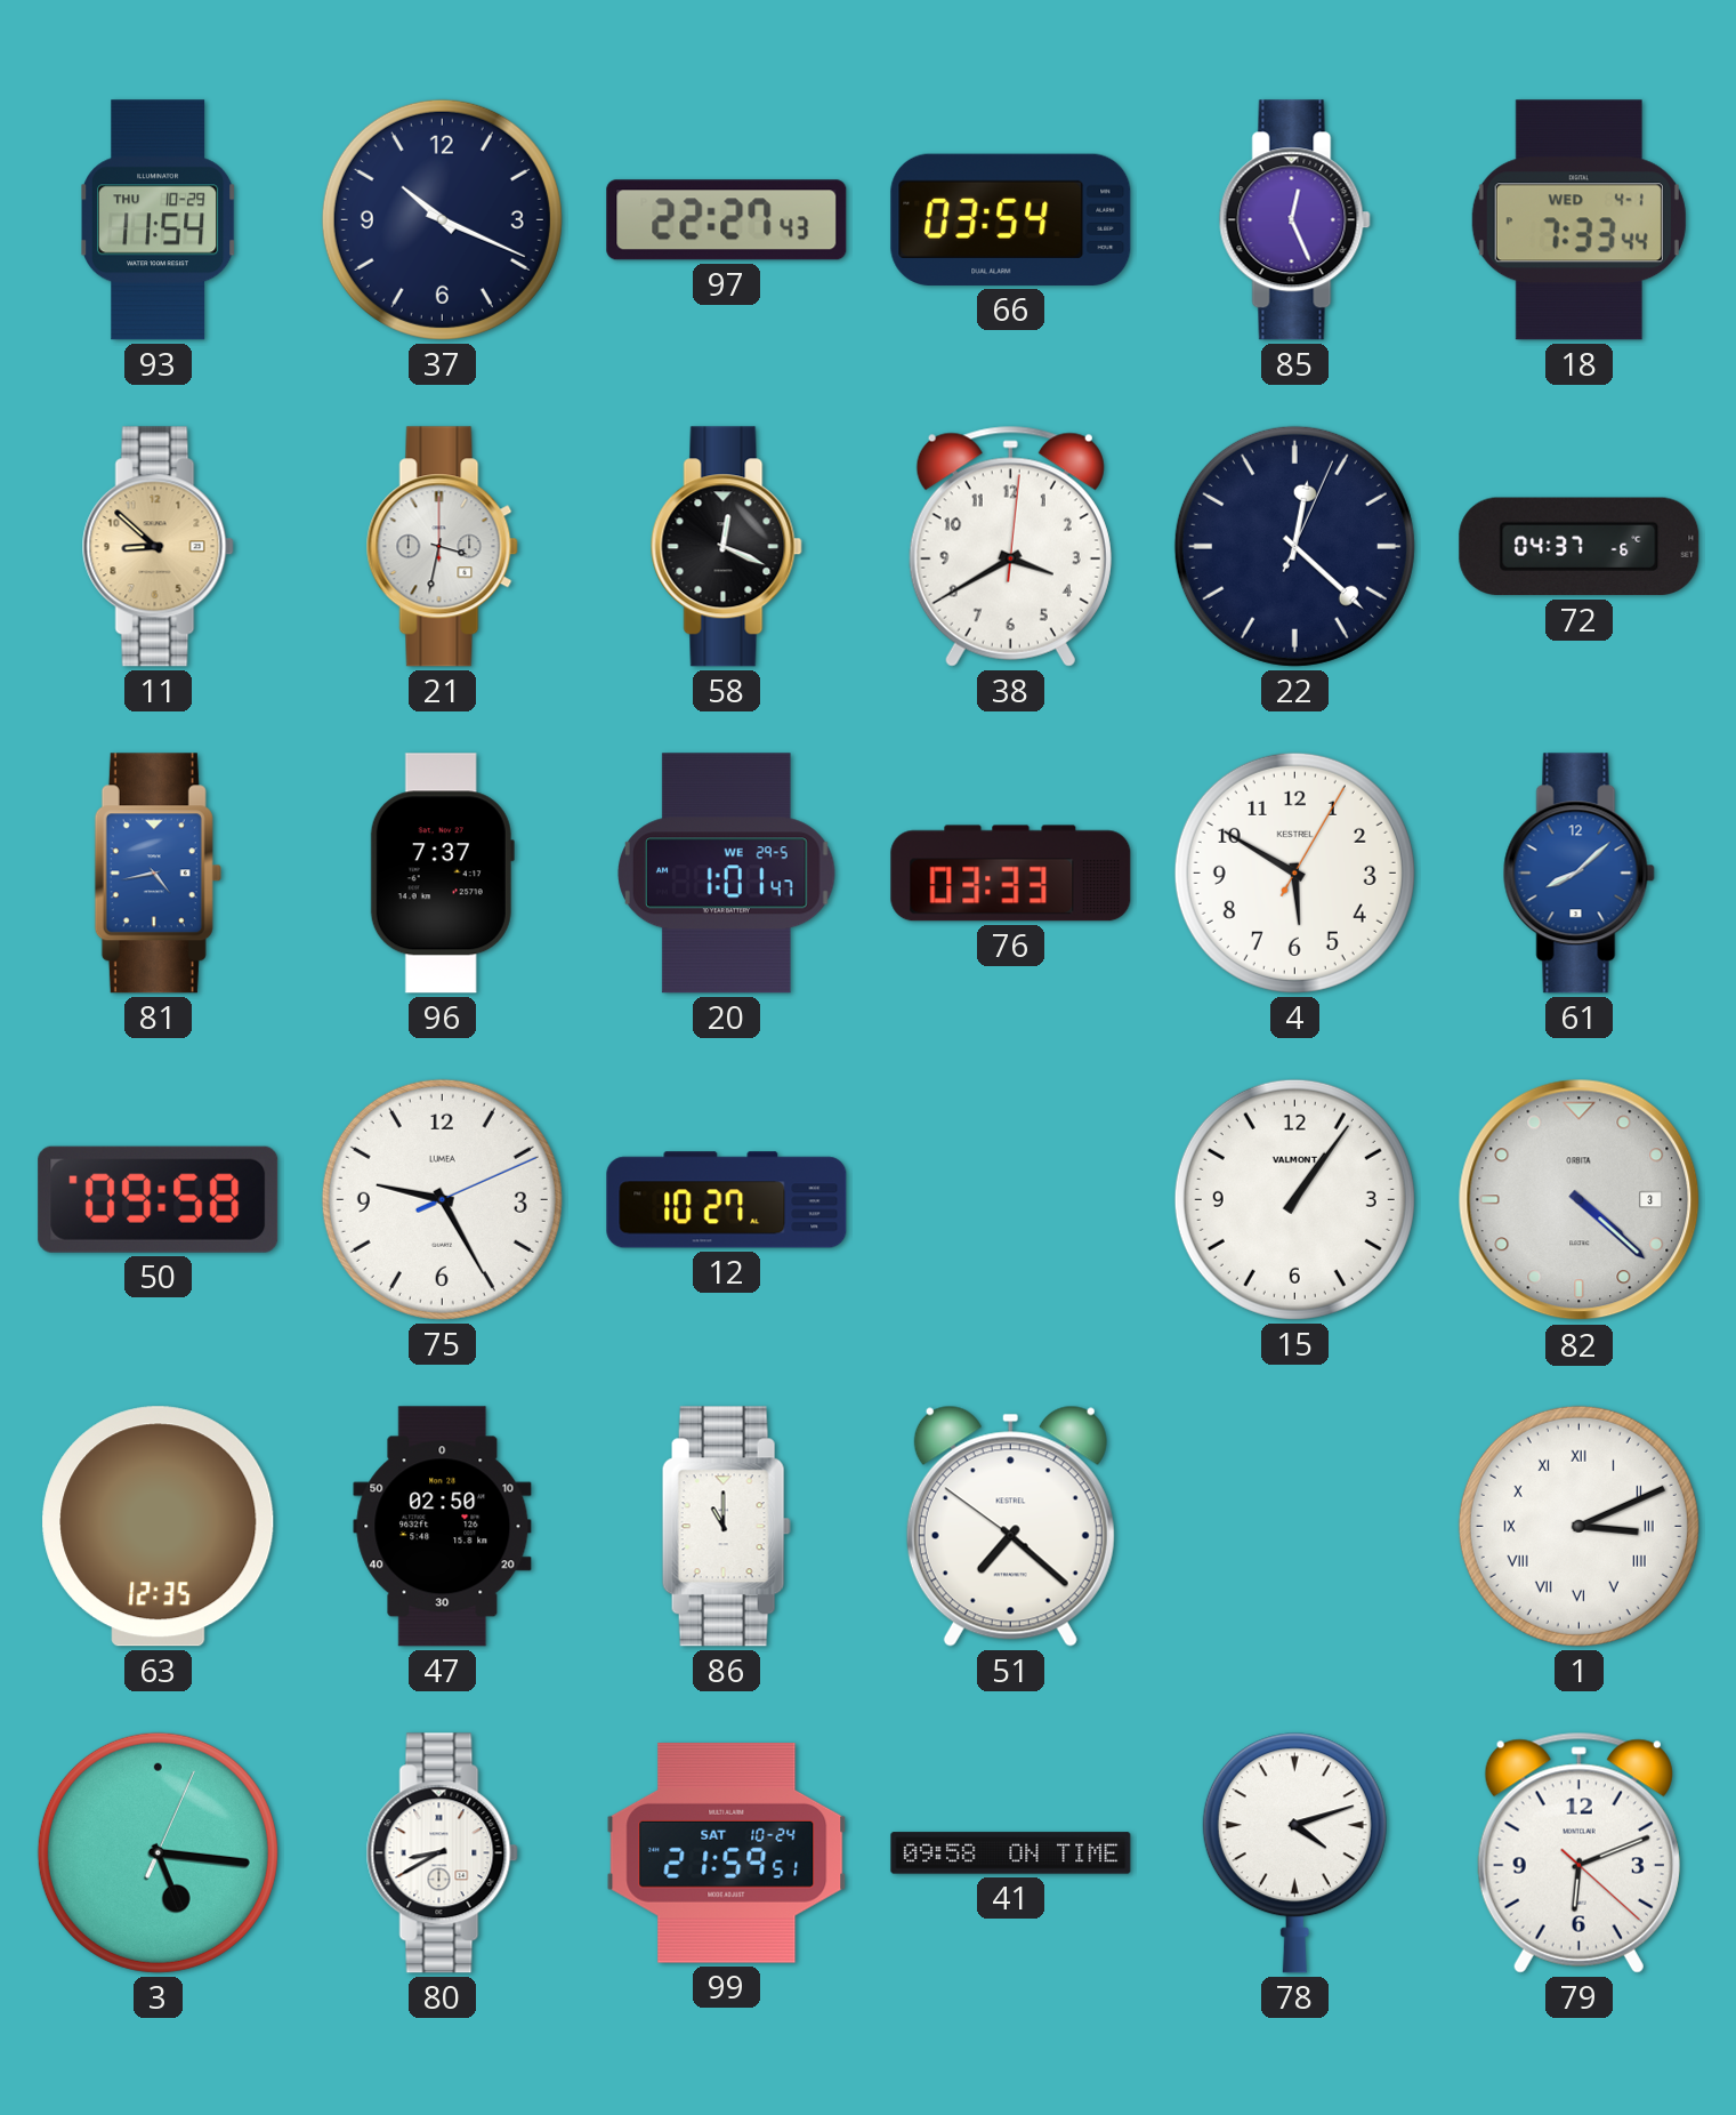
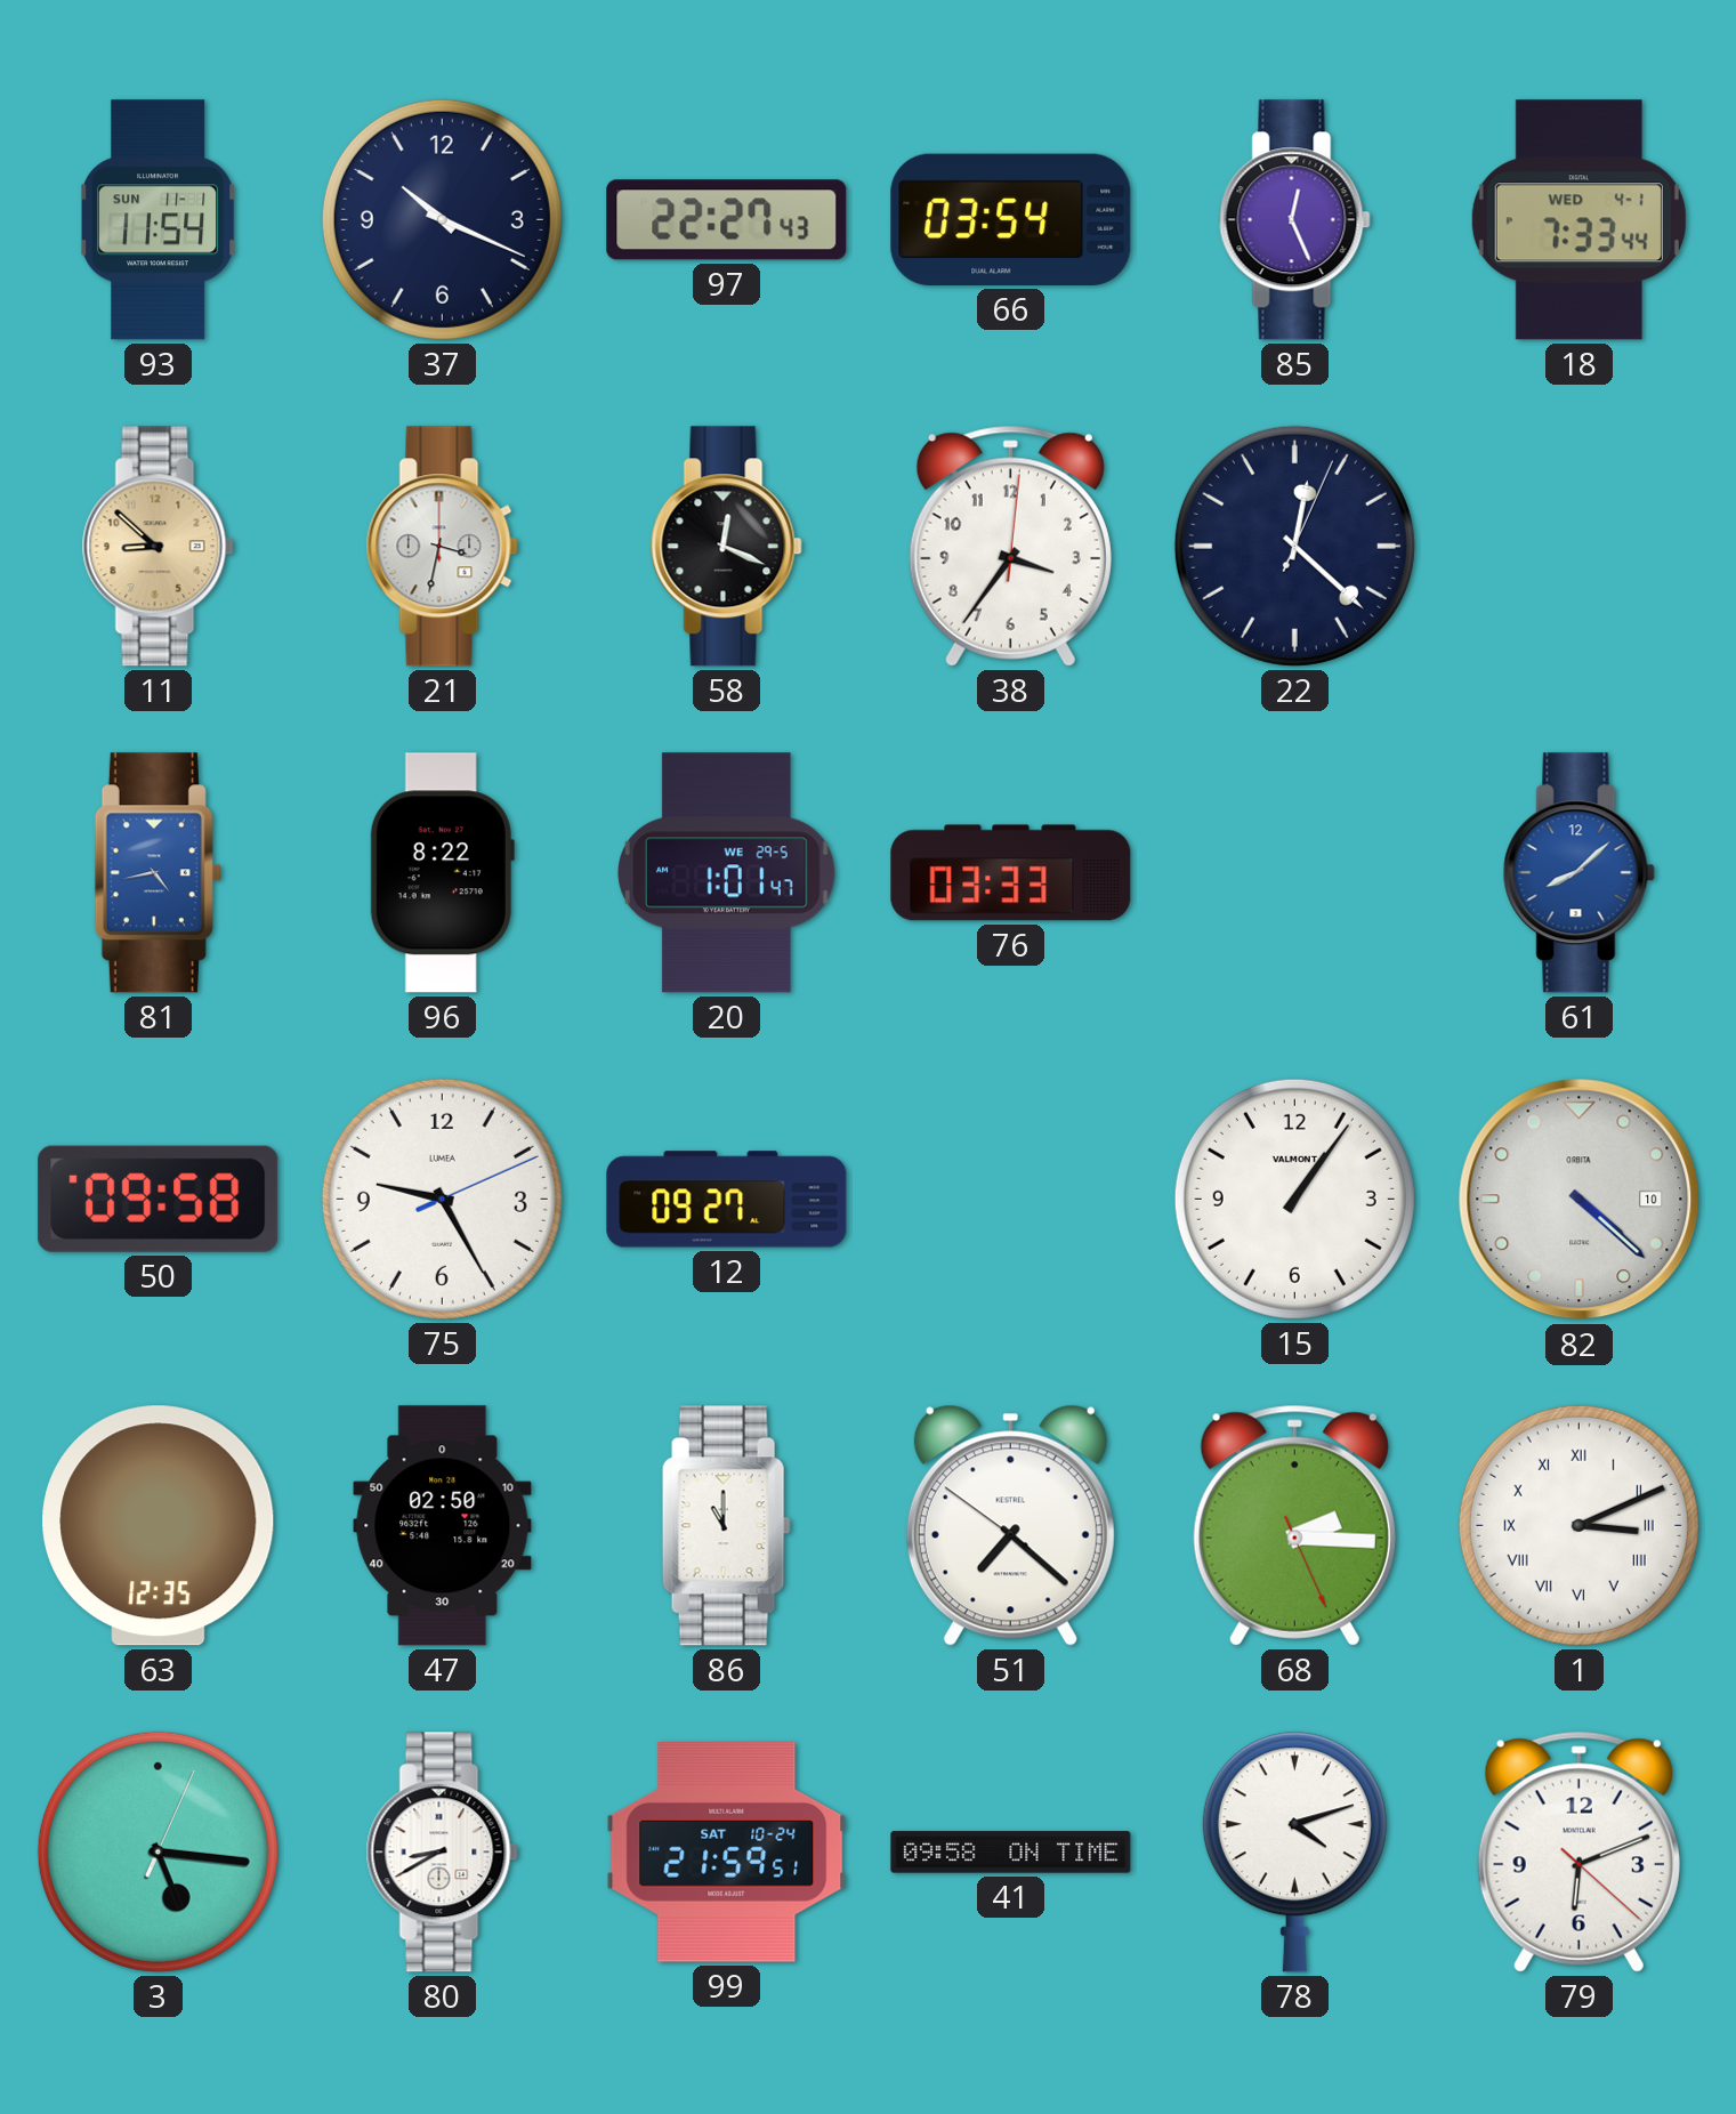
93 date: THU 10-29 -> SUN 11-1 (160, 220)
38: 3:40 -> 3:36 (1010, 546)
72: 04:37 -> none (1580, 547)
96: 7:37 -> 8:22 (442, 873)
4: 5:50 -> none (1294, 872)
12: 10:27 -> 09:27 (727, 1200)
82 date: 3 -> 10 (1580, 1200)
68: none -> 2:15 (1294, 1525)
